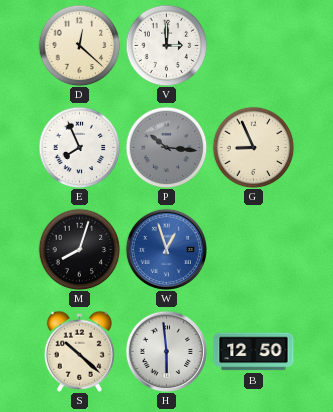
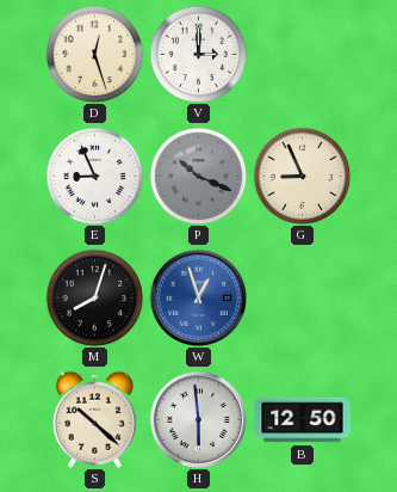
D: 12:22 -> 12:27 (94, 54)
E: 7:56 -> 8:56 (94, 176)
P: 10:16 -> 10:19 (198, 176)
